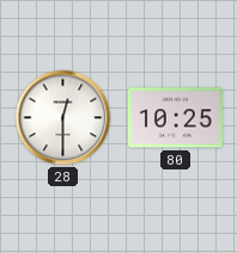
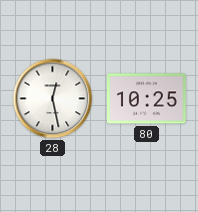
28: 12:30 -> 12:28 (53, 99)
